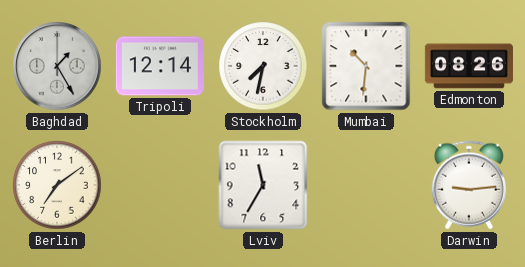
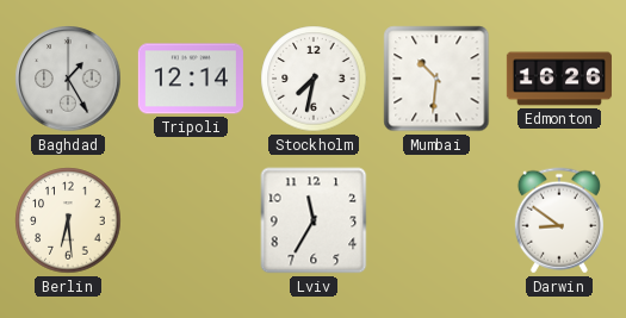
Edmonton: 08:26 -> 16:26 (559, 79)
Berlin: 7:09 -> 6:29 (68, 220)
Darwin: 9:14 -> 8:51 (559, 220)
